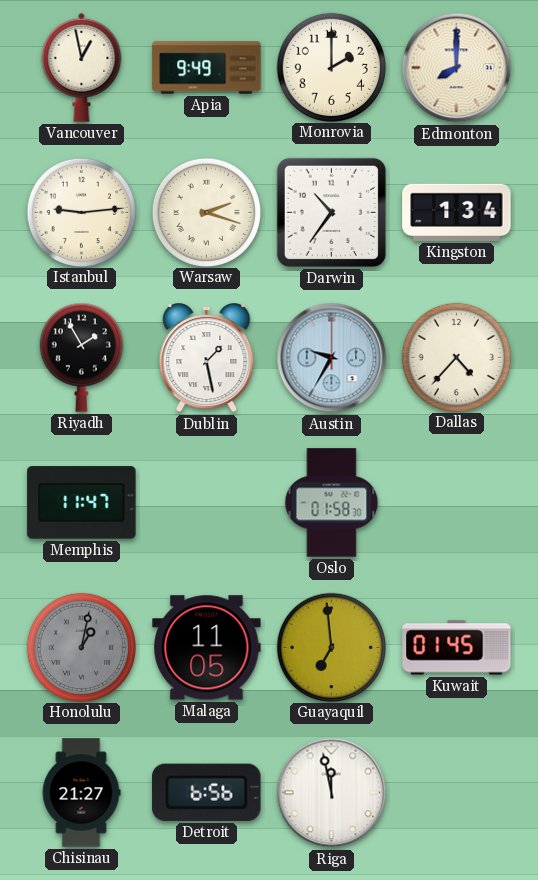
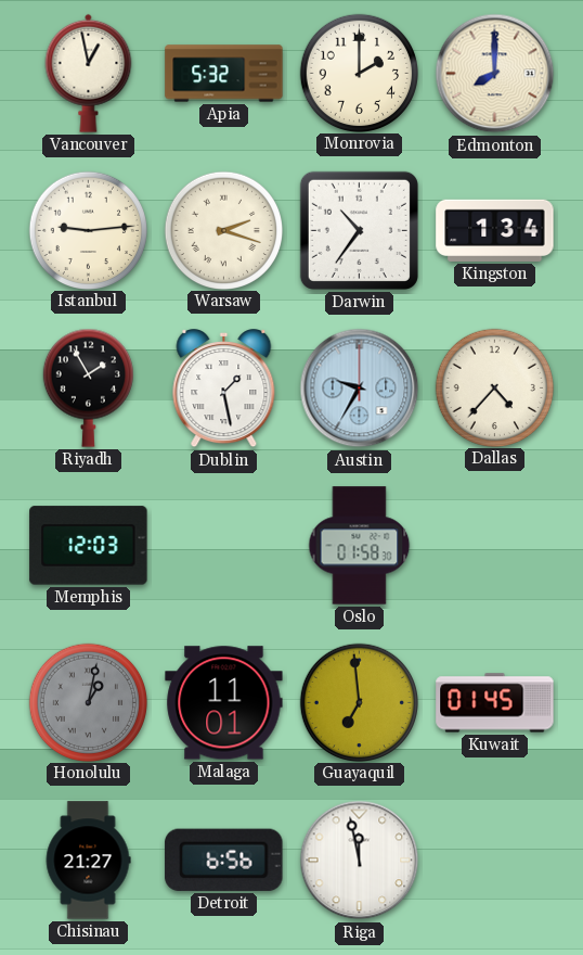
Apia: 9:49 -> 5:32 (224, 74)
Memphis: 11:47 -> 12:03 (89, 546)
Malaga: 11:05 -> 11:01 (224, 703)
